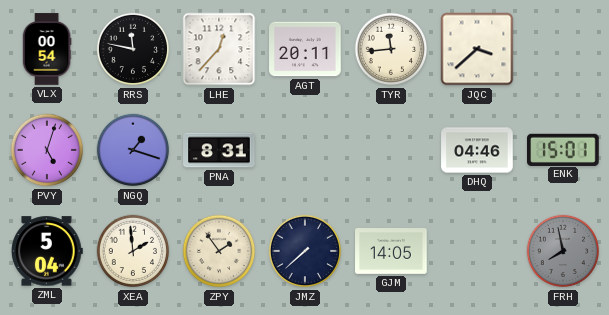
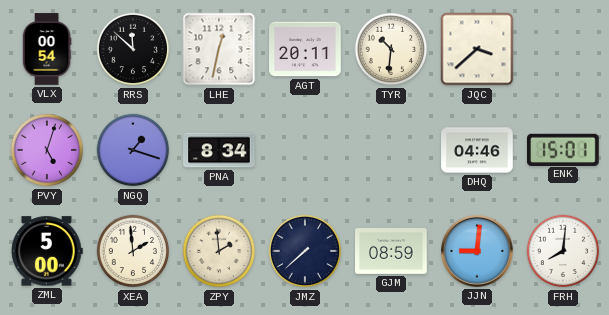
RRS: 11:47 -> 11:52 (133, 49)
LHE: 12:37 -> 12:32 (219, 49)
TYR: 11:44 -> 10:31 (391, 49)
PNA: 8:31 -> 8:34 (219, 150)
ZML: 5:04 -> 5:00 (47, 251)
ZPY: 1:54 -> 1:59 (219, 251)
GJM: 14:05 -> 08:59 (391, 252)
JJN: none -> 9:01 (478, 252)
FRH: 7:58 -> 8:01 (563, 251)
FRH dial: grey -> white (563, 251)
